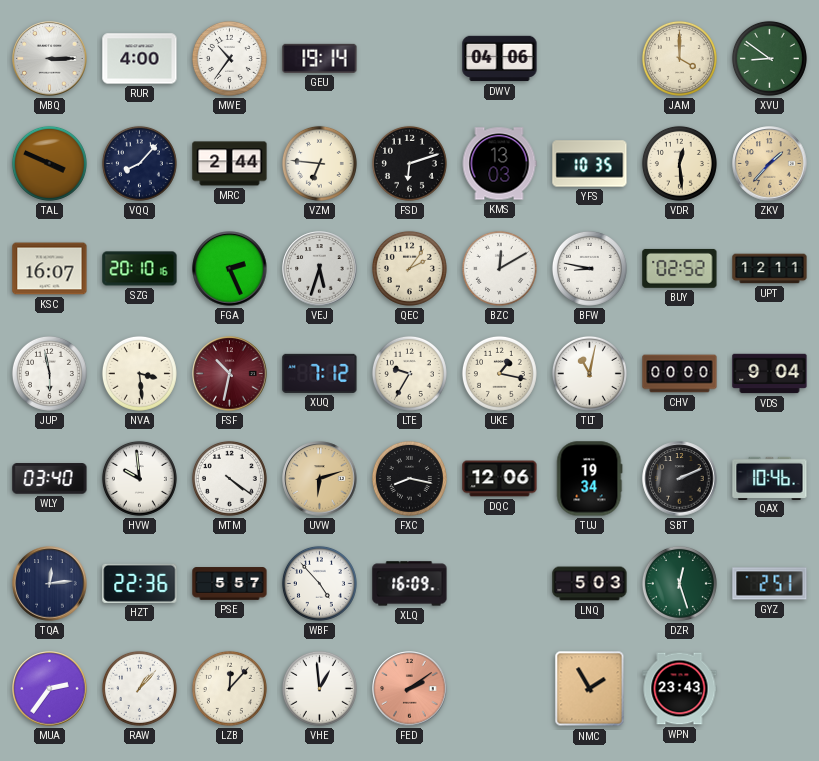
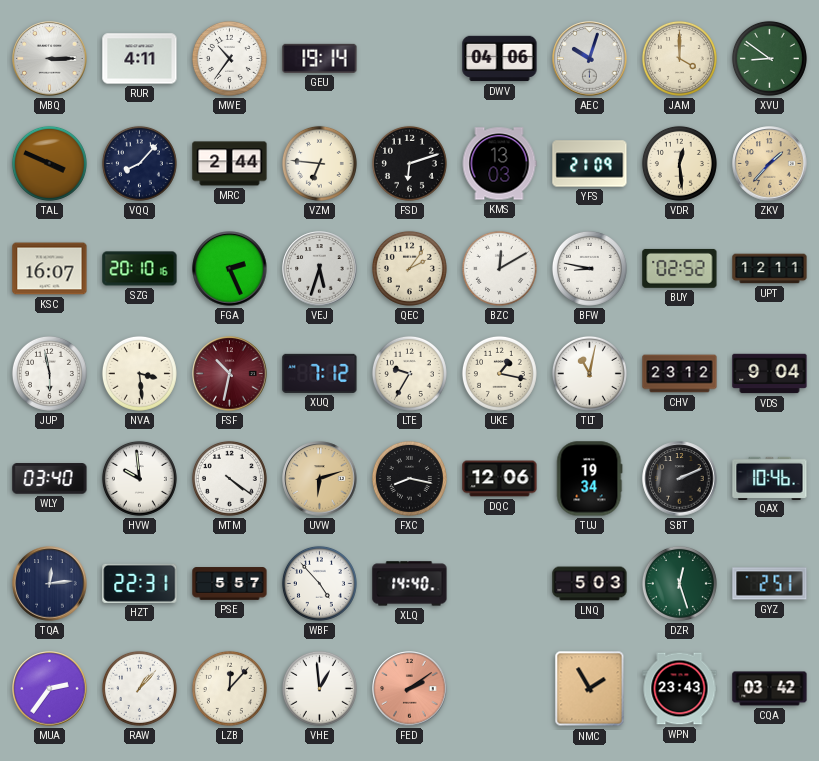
RUR: 4:00 -> 4:11 (140, 59)
AEC: none -> 10:03 (590, 59)
YFS: 10:35 -> 21:09 (590, 164)
CHV: 00:00 -> 23:12 (680, 374)
HZT: 22:36 -> 22:31 (140, 583)
XLQ: 16:09 -> 14:40 (410, 584)
CQA: none -> 03:42 (770, 689)
